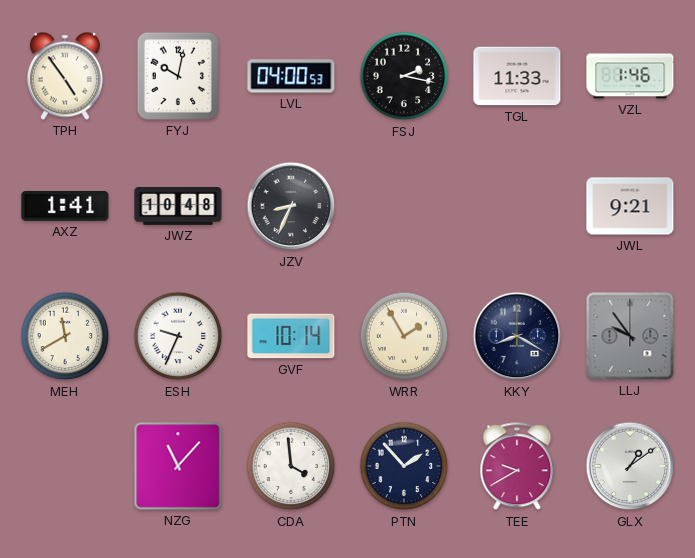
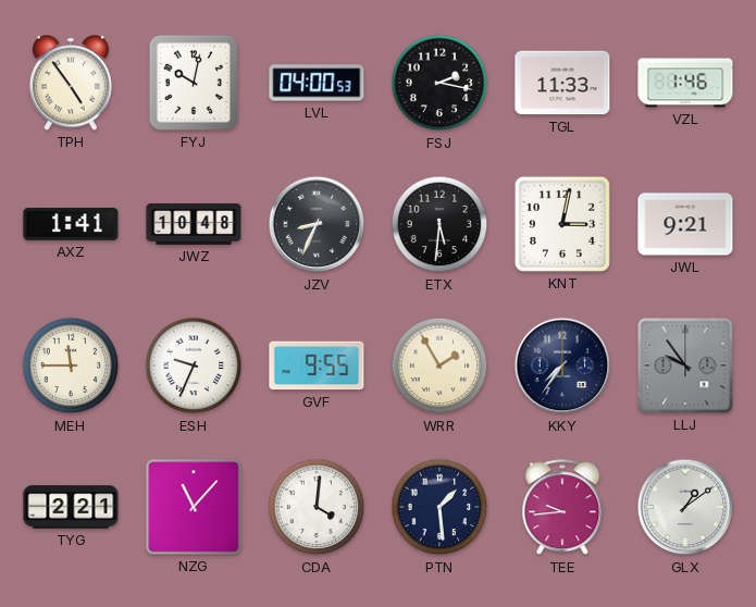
ETX: none -> 5:31 (439, 224)
KNT: none -> 3:02 (562, 224)
MEH: 11:40 -> 11:45 (71, 366)
GVF: 10:14 -> 9:55 (317, 366)
KKY: 8:20 -> 7:36 (562, 366)
TYG: none -> 2:21 (71, 507)
CDA: 3:59 -> 4:01 (317, 507)
PTN: 1:53 -> 1:29 (439, 507)
TEE: 9:40 -> 9:44 (562, 508)
